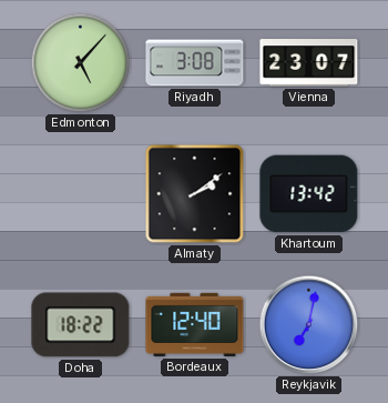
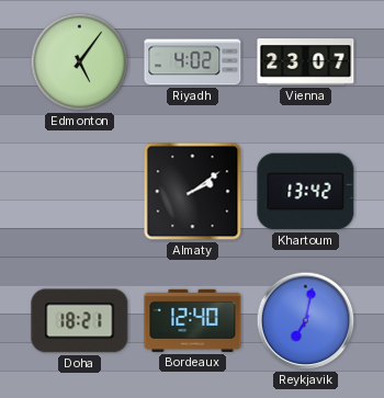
Edmonton: 5:07 -> 5:06 (80, 62)
Riyadh: 3:08 -> 4:02 (193, 62)
Doha: 18:22 -> 18:21 (80, 321)
